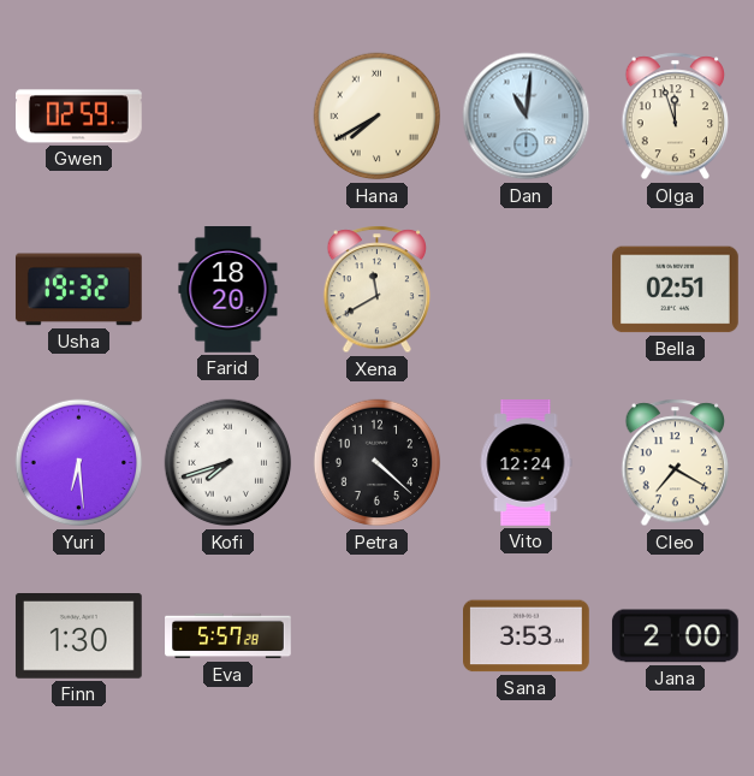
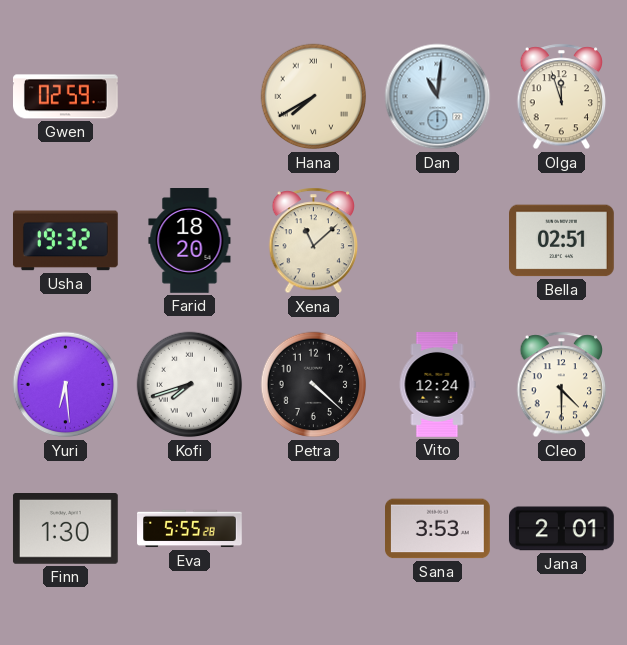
Xena: 11:40 -> 11:08 (314, 241)
Cleo: 7:20 -> 4:30 (562, 385)
Eva: 5:57 -> 5:55 (190, 529)
Jana: 2:00 -> 2:01 (561, 529)
